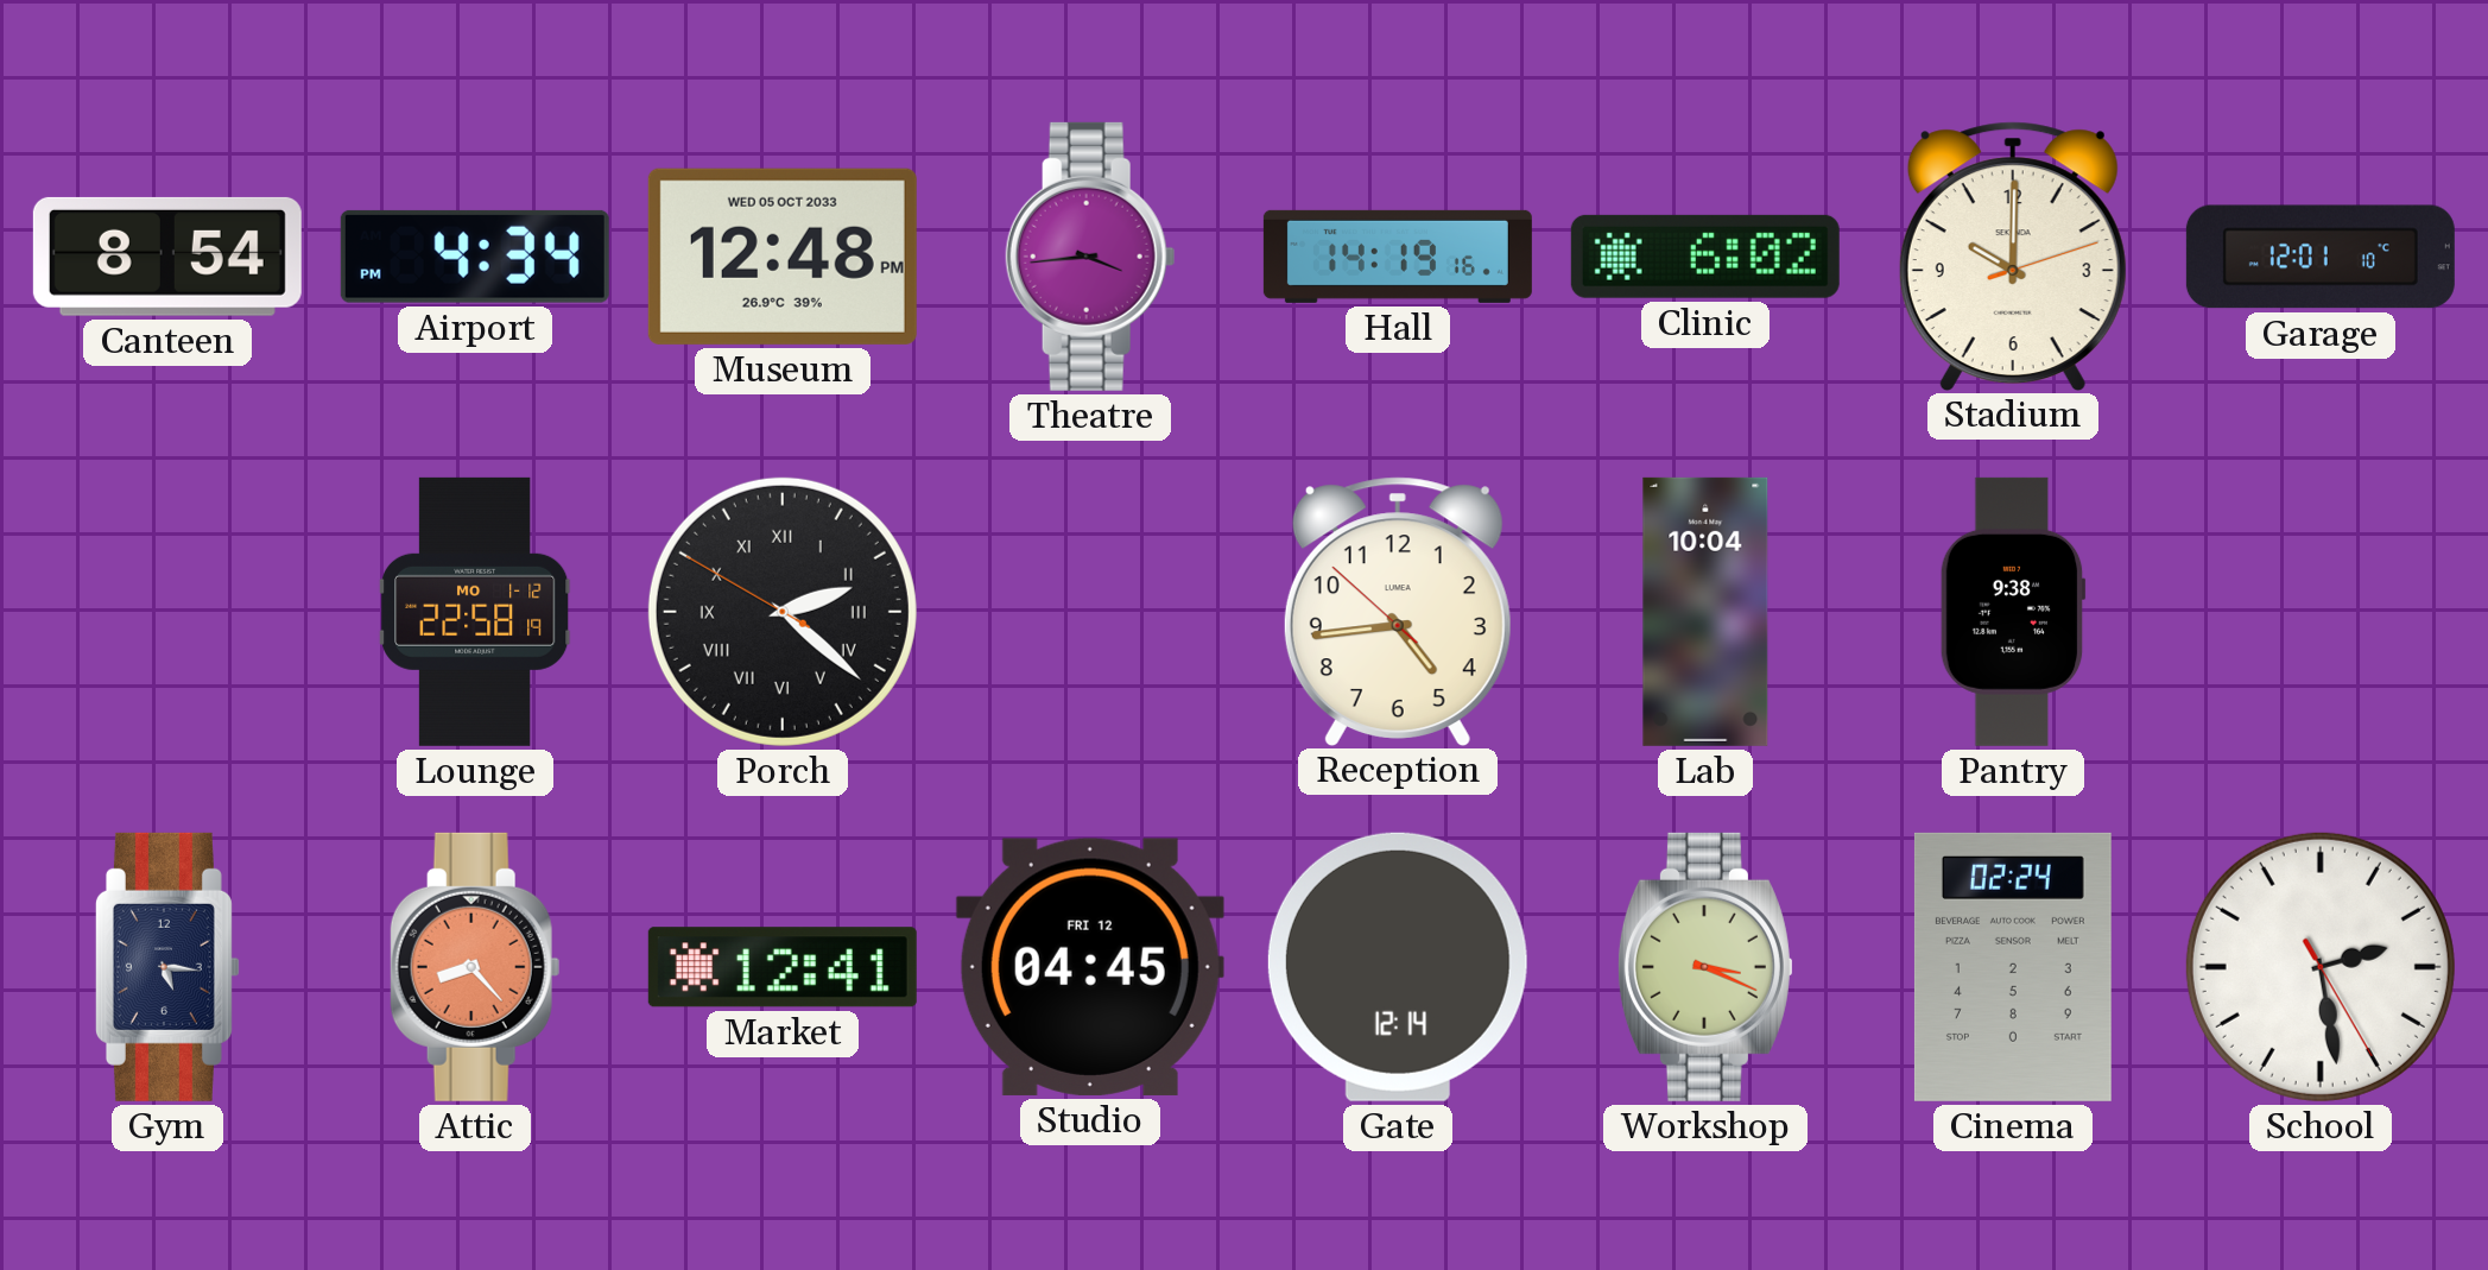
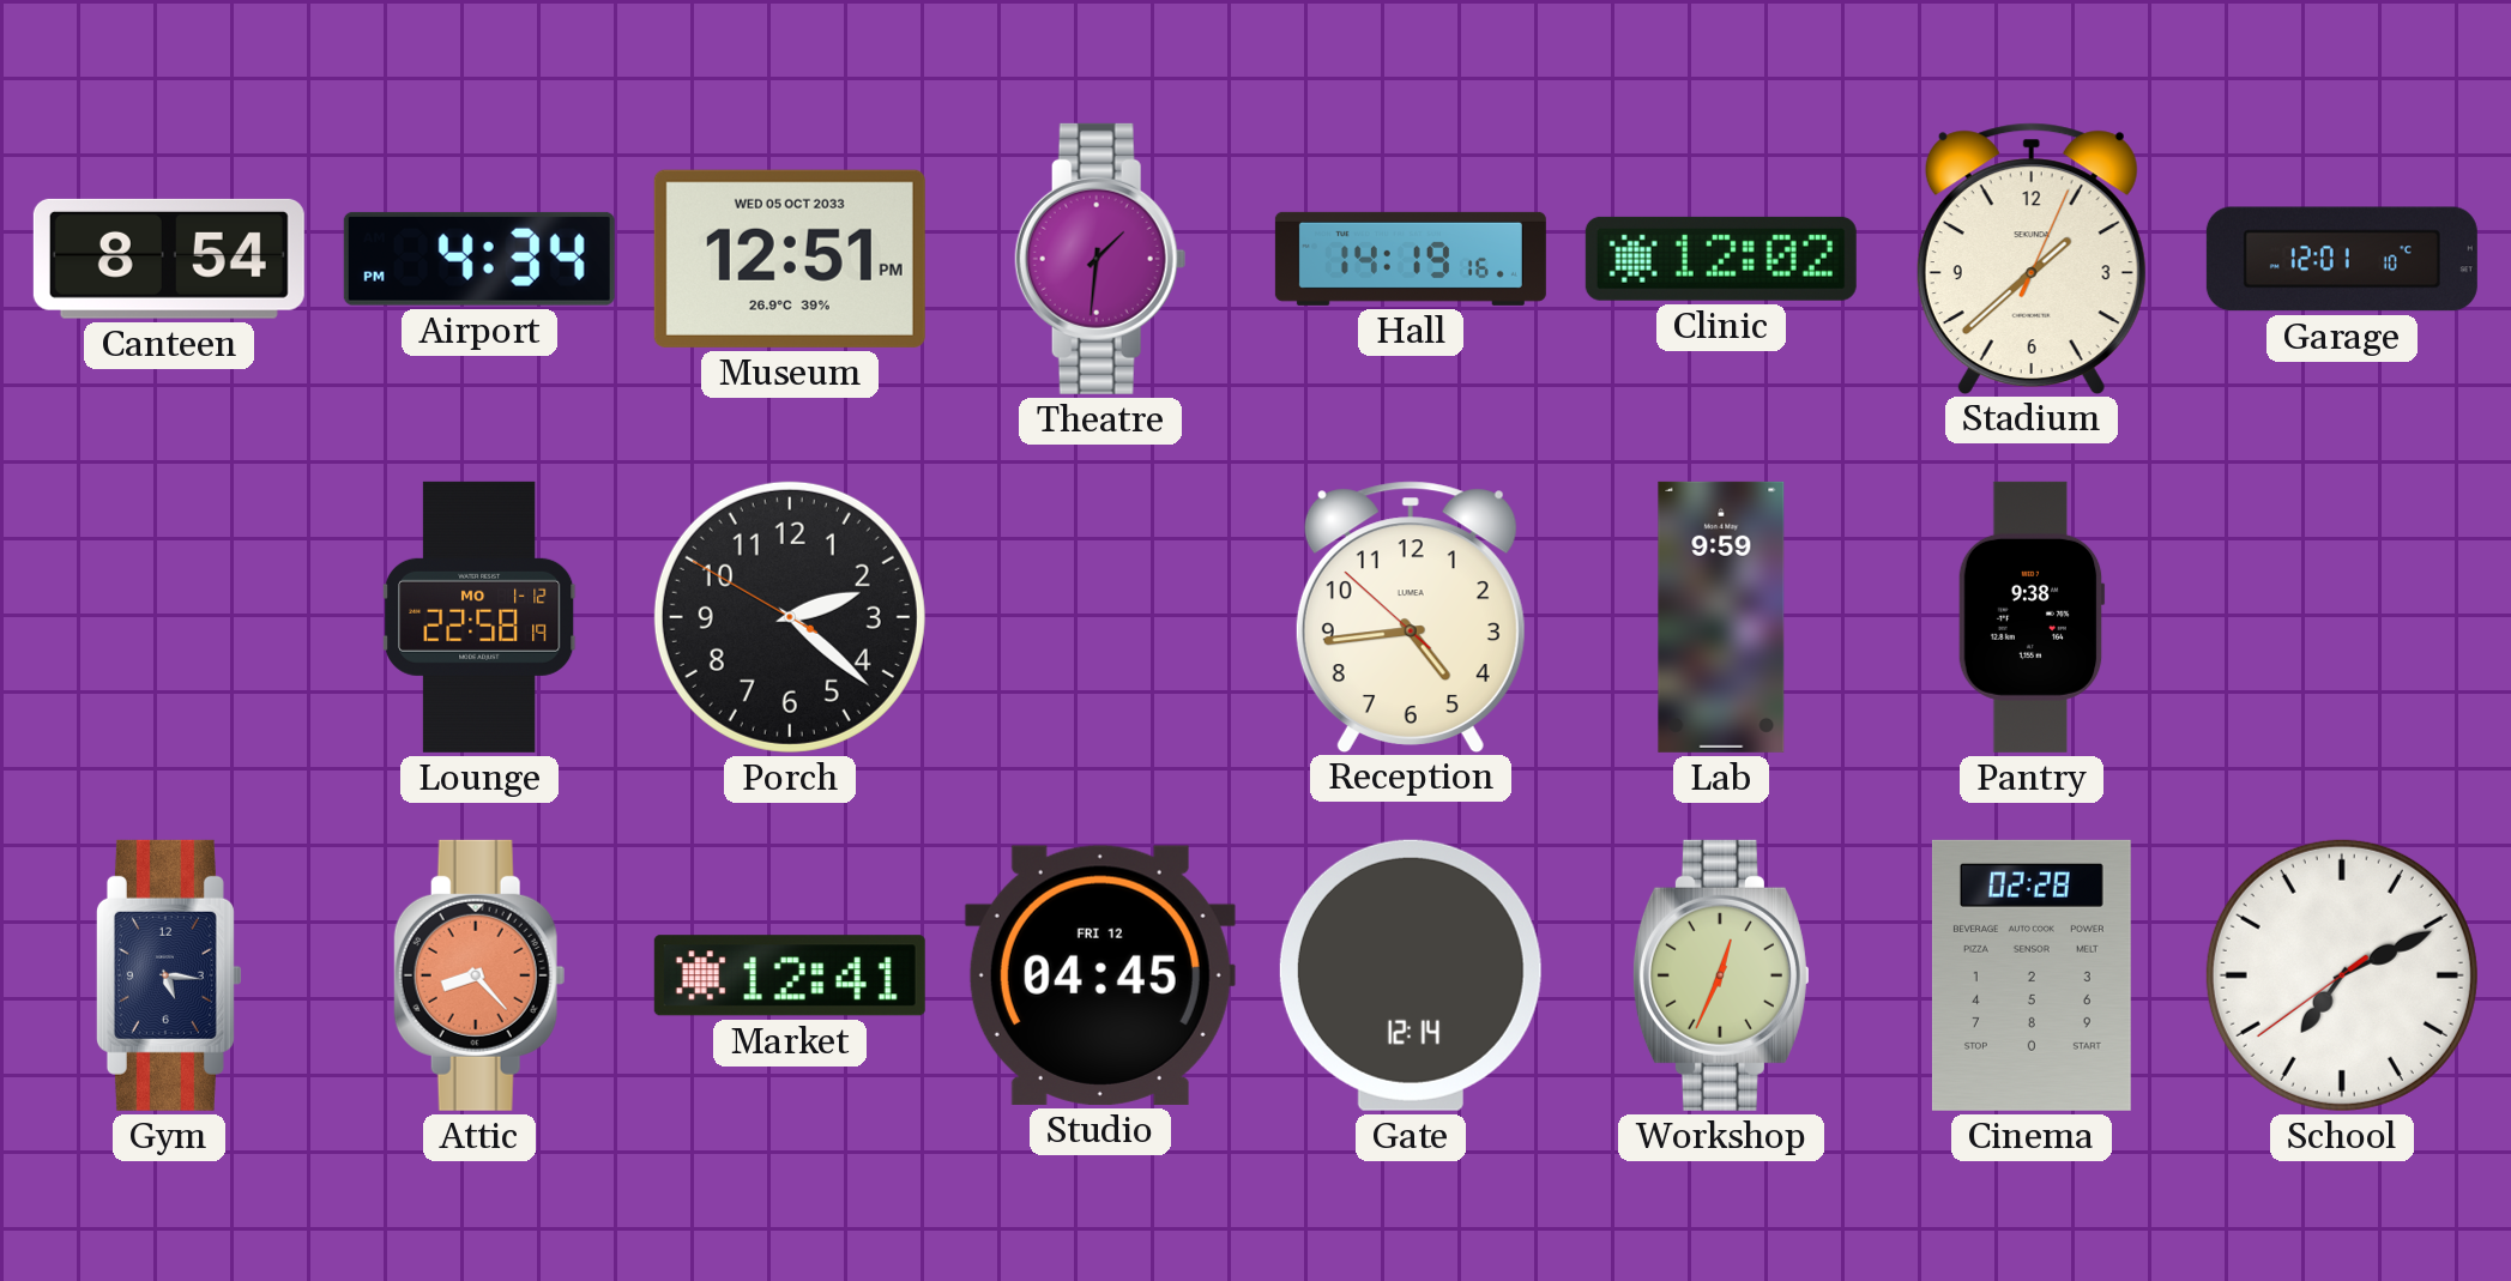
Museum: 12:48 -> 12:51 (790, 259)
Theatre: 3:44 -> 1:31 (1100, 259)
Clinic: 6:02 -> 12:02 (1721, 259)
Stadium: 10:00 -> 1:38 (2032, 258)
Porch numerals: Roman -> Arabic (790, 617)
Lab: 10:04 -> 9:59 (1721, 617)
Workshop: 3:19 -> 12:34 (1721, 975)
Cinema: 02:24 -> 02:28 (2032, 975)
School: 2:28 -> 7:10 (2342, 975)
